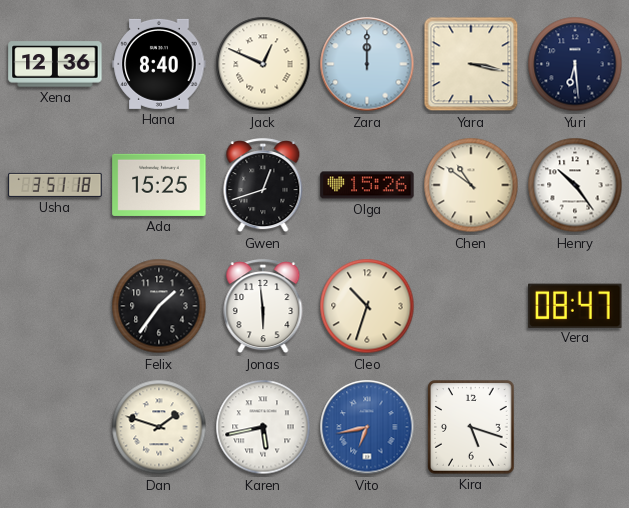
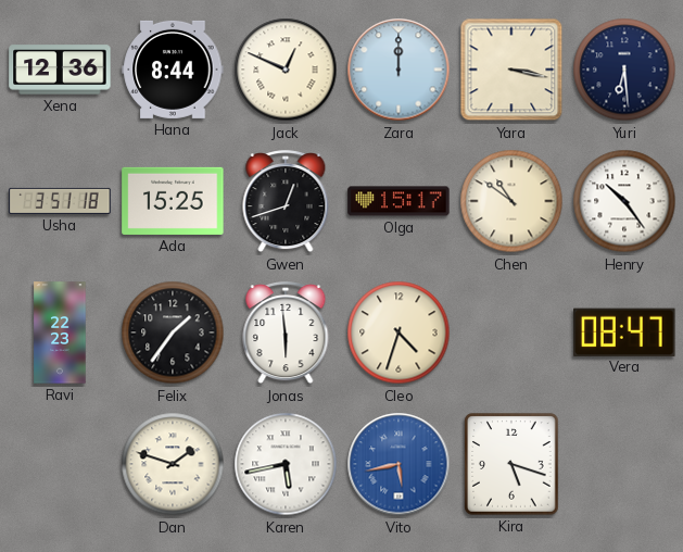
Hana: 8:40 -> 8:44 (173, 70)
Olga: 15:26 -> 15:17 (399, 201)
Ravi: none -> 22:23 (60, 333)
Cleo: 10:33 -> 4:33 (399, 333)
Vito: 6:43 -> 5:43 (399, 464)
